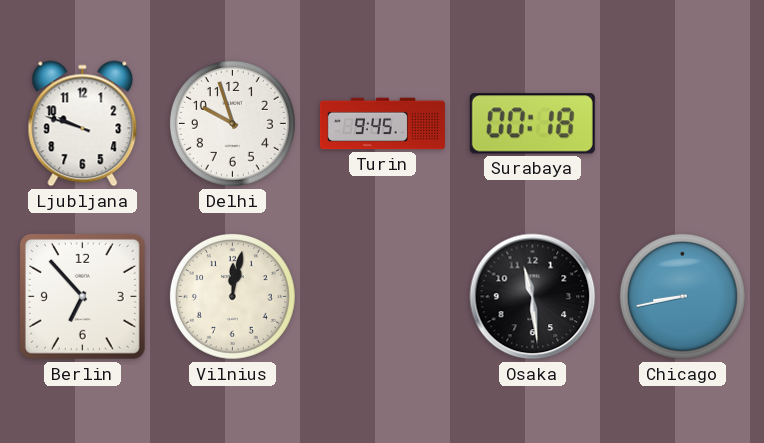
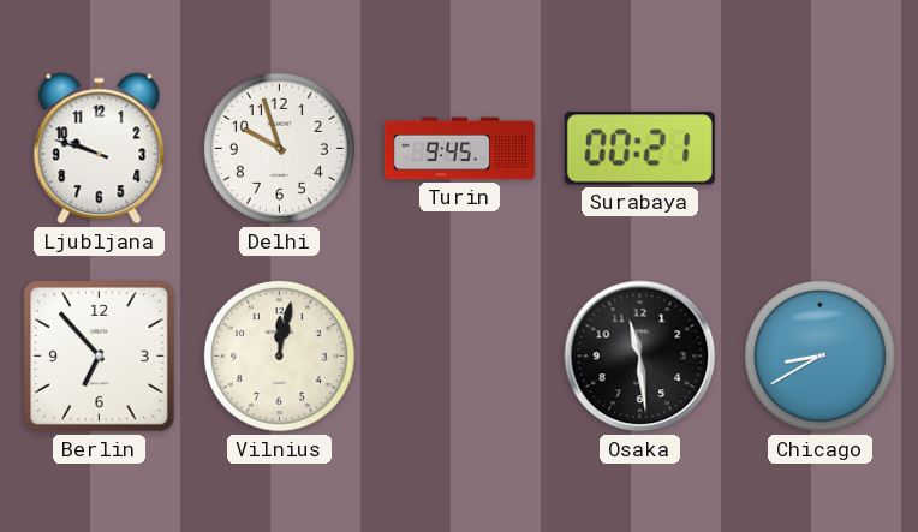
Surabaya: 00:18 -> 00:21 (639, 149)
Chicago: 8:43 -> 8:40 (819, 355)
